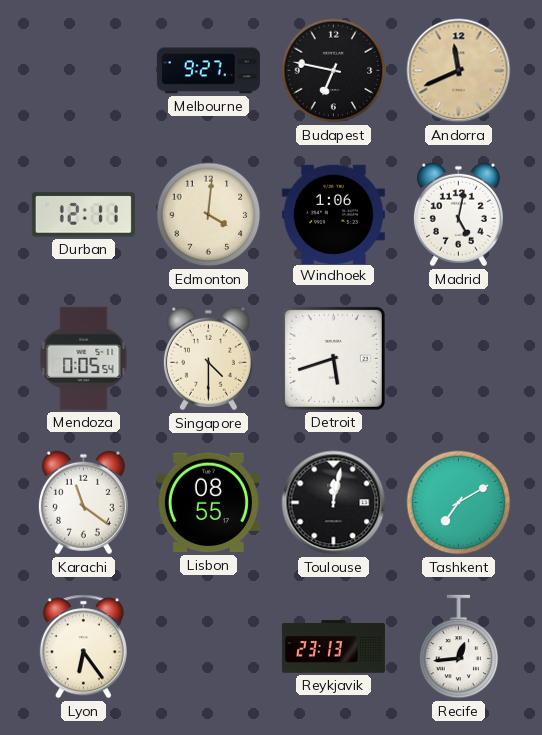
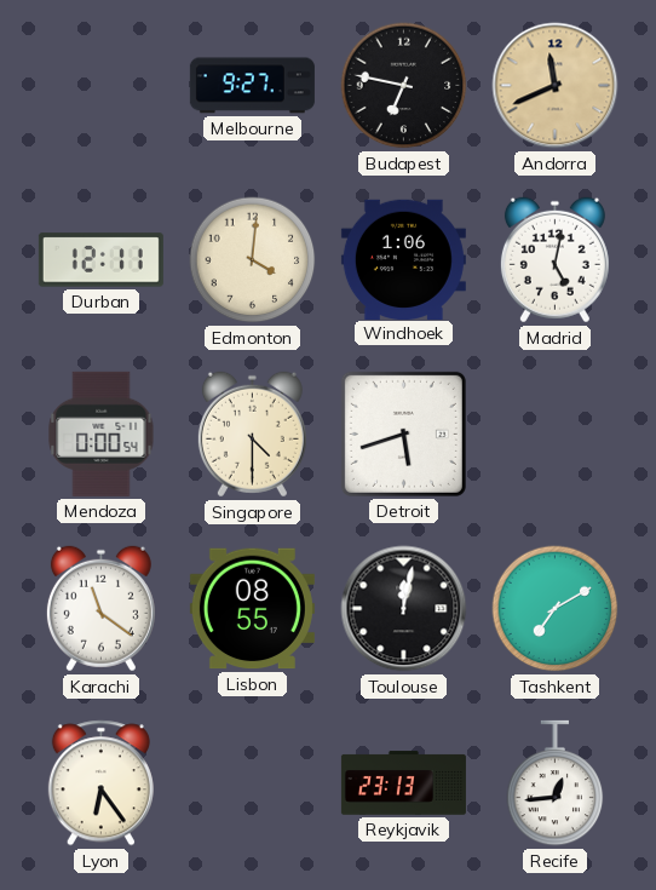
Mendoza: 0:05 -> 0:00 (102, 433)
